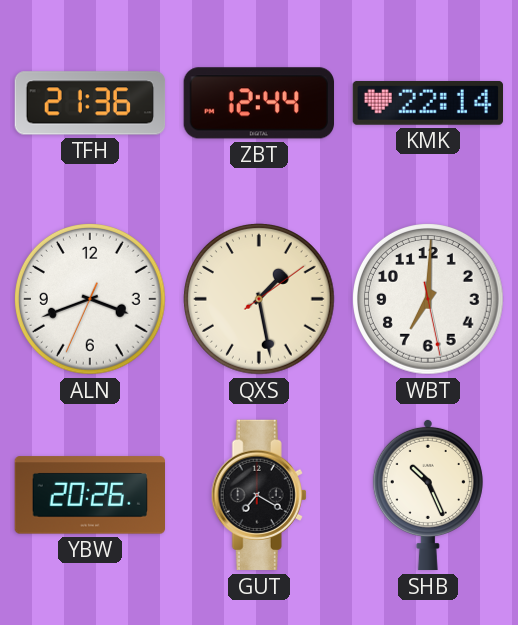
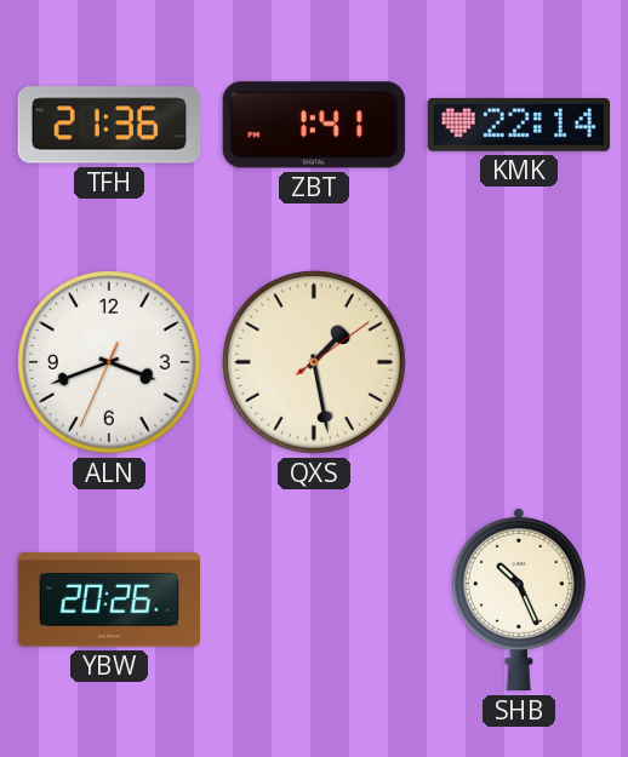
ZBT: 12:44 -> 1:41 (313, 125)
WBT: 7:00 -> none (429, 300)
GUT: 7:20 -> none (259, 495)
